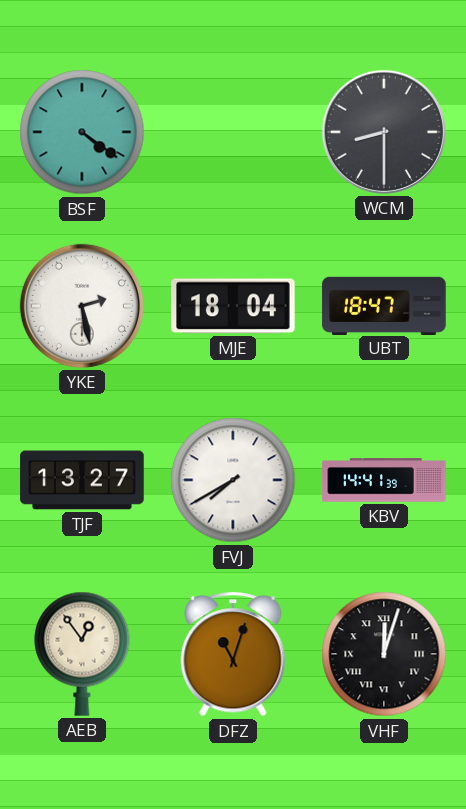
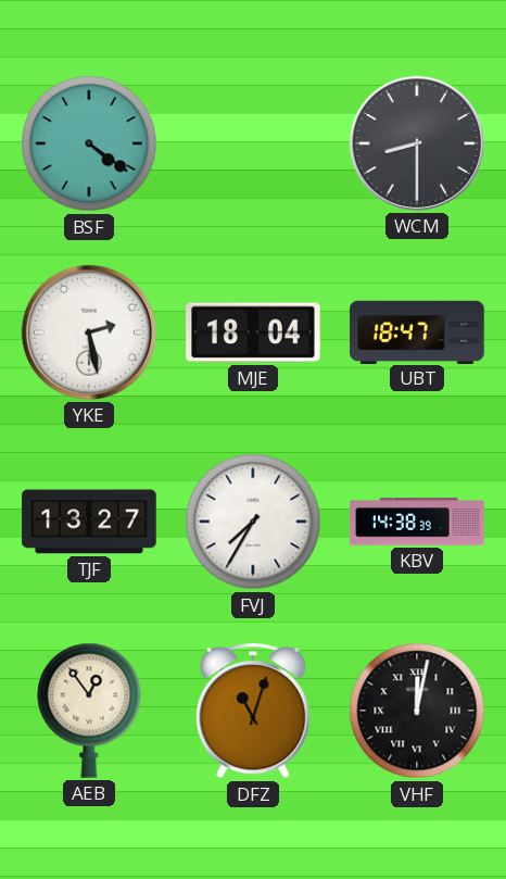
FVJ: 7:40 -> 7:35 (253, 522)
KBV: 14:41 -> 14:38 (417, 522)
VHF: 12:03 -> 12:02 (417, 711)
